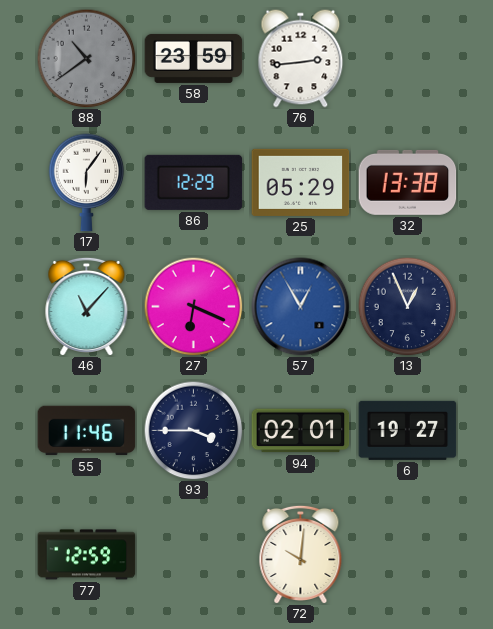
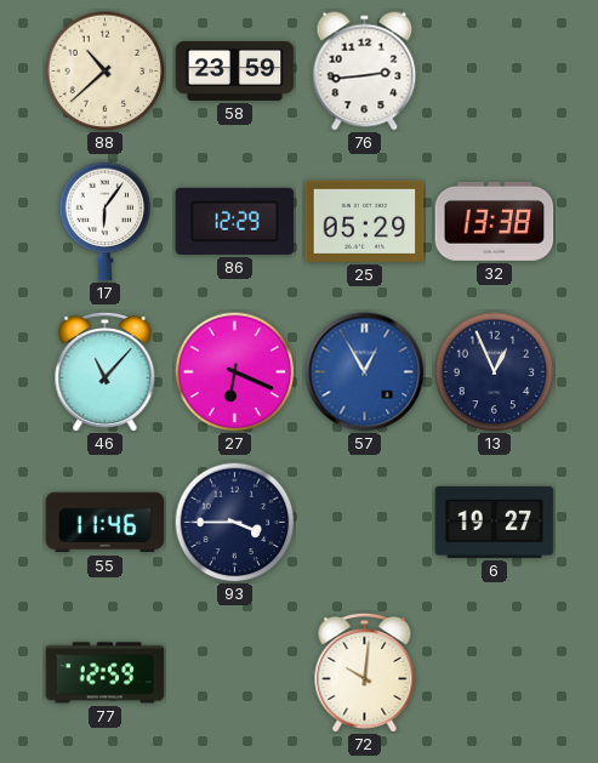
88: 10:39 -> 10:38 (106, 72)
88 dial: grey -> cream (106, 72)
94: 02:01 -> none (301, 431)
